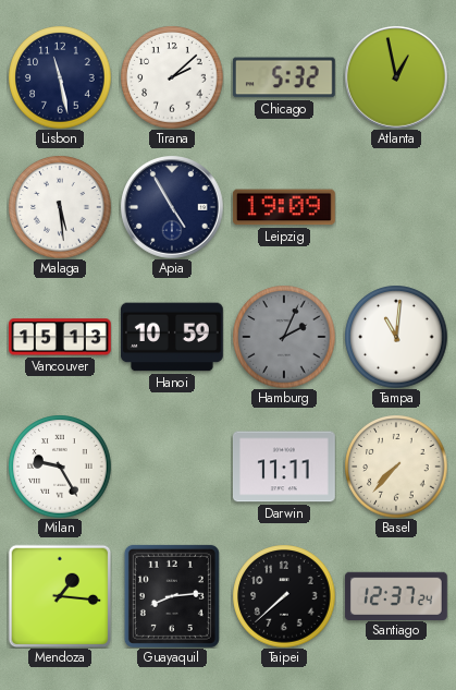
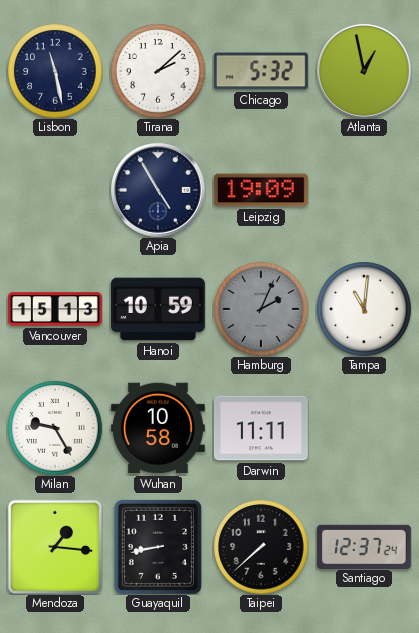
Malaga: 5:29 -> none (60, 207)
Wuhan: none -> 10:58 (158, 428)
Basel: 7:37 -> none (396, 467)
Guayaquil: 8:14 -> 8:43 (158, 547)
